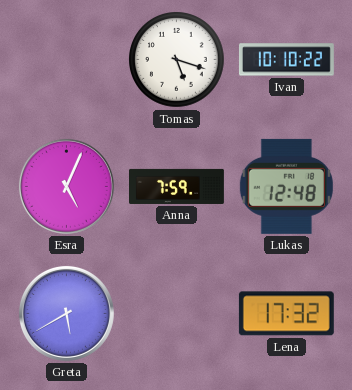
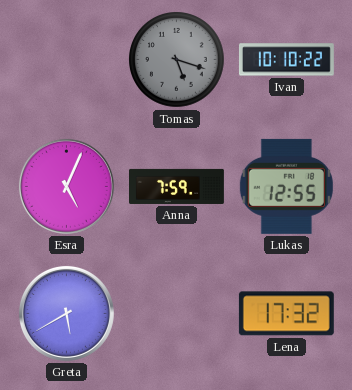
Tomas dial: white -> grey (177, 60)
Lukas: 12:48 -> 12:55 (286, 186)
